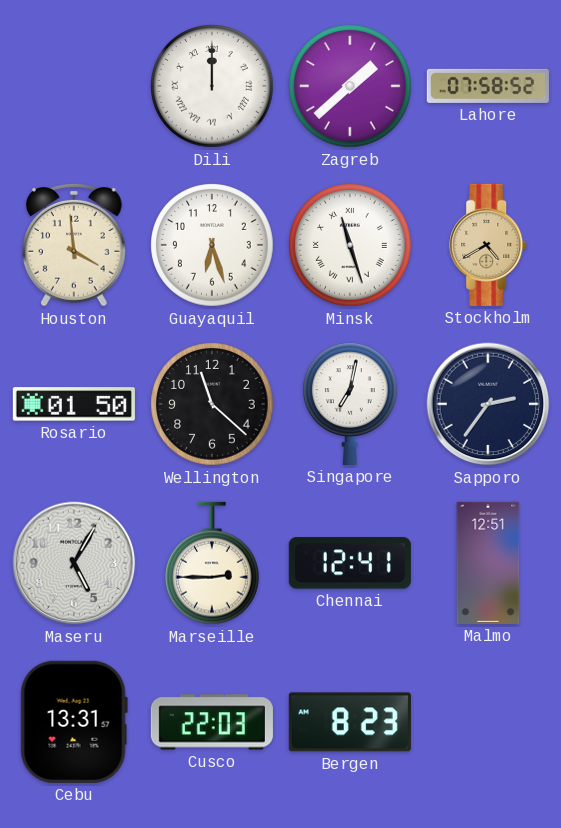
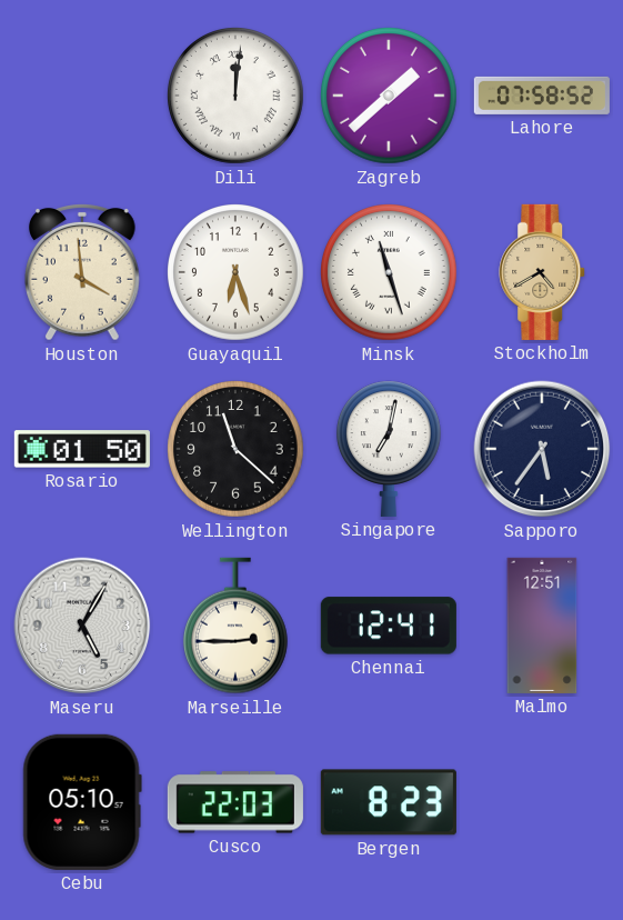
Dili: 12:00 -> 12:01 (237, 97)
Sapporo: 2:36 -> 5:36 (542, 449)
Cebu: 13:31 -> 05:10 (82, 802)
